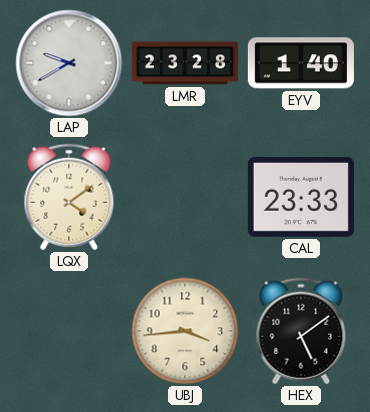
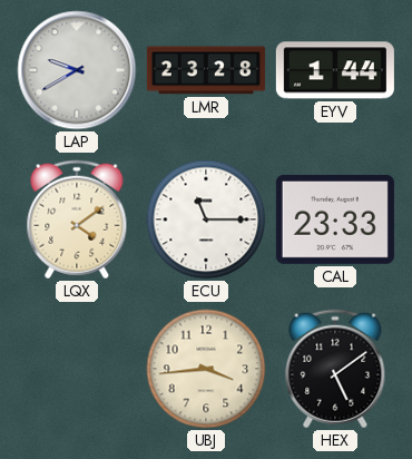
EYV: 1:40 -> 1:44 (335, 70)
ECU: none -> 11:15 (206, 219)
